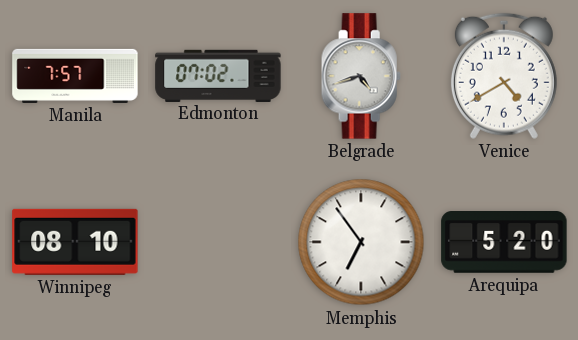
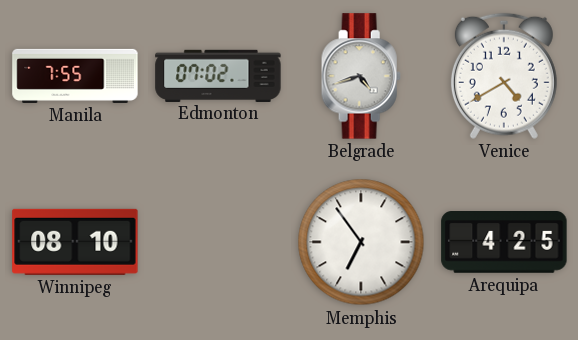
Manila: 7:57 -> 7:55 (75, 76)
Arequipa: 5:20 -> 4:25 (504, 243)
